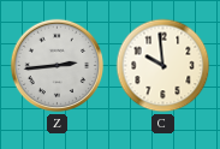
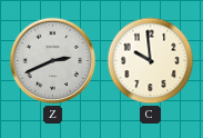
Z: 2:44 -> 2:41 (53, 61)
